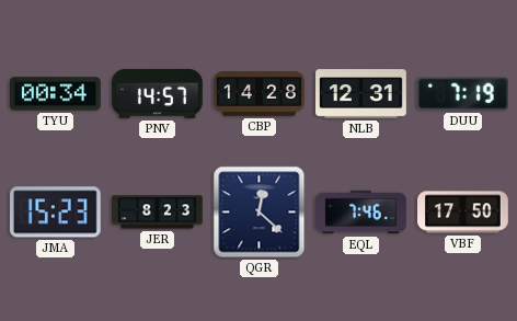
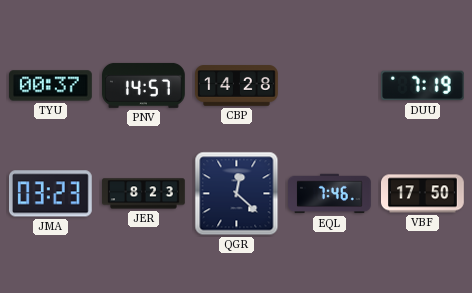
TYU: 00:34 -> 00:37 (51, 86)
NLB: 12:31 -> none (361, 94)
JMA: 15:23 -> 03:23 (50, 194)
